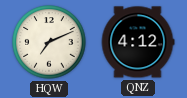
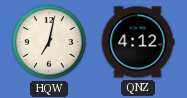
HQW: 7:11 -> 7:02 (49, 42)
